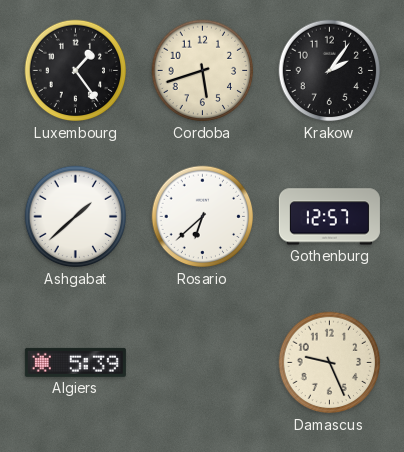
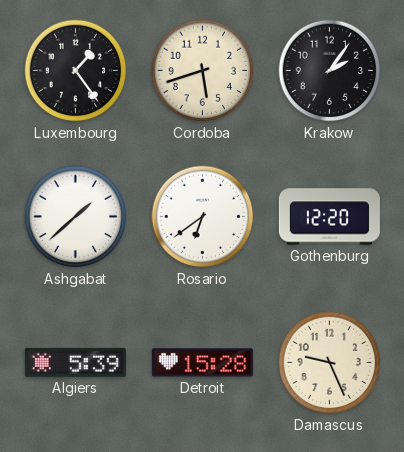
Rosario: 6:38 -> 6:39 (203, 217)
Gothenburg: 12:57 -> 12:20 (329, 217)
Detroit: none -> 15:28 (202, 363)
